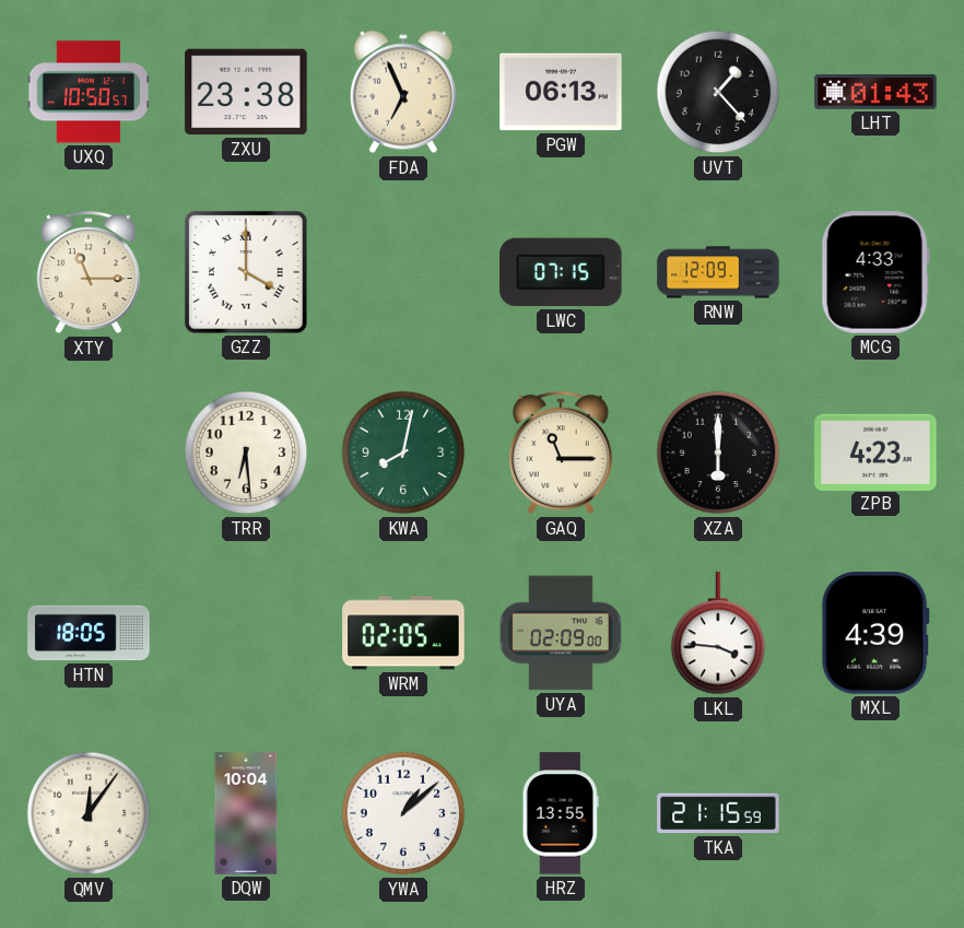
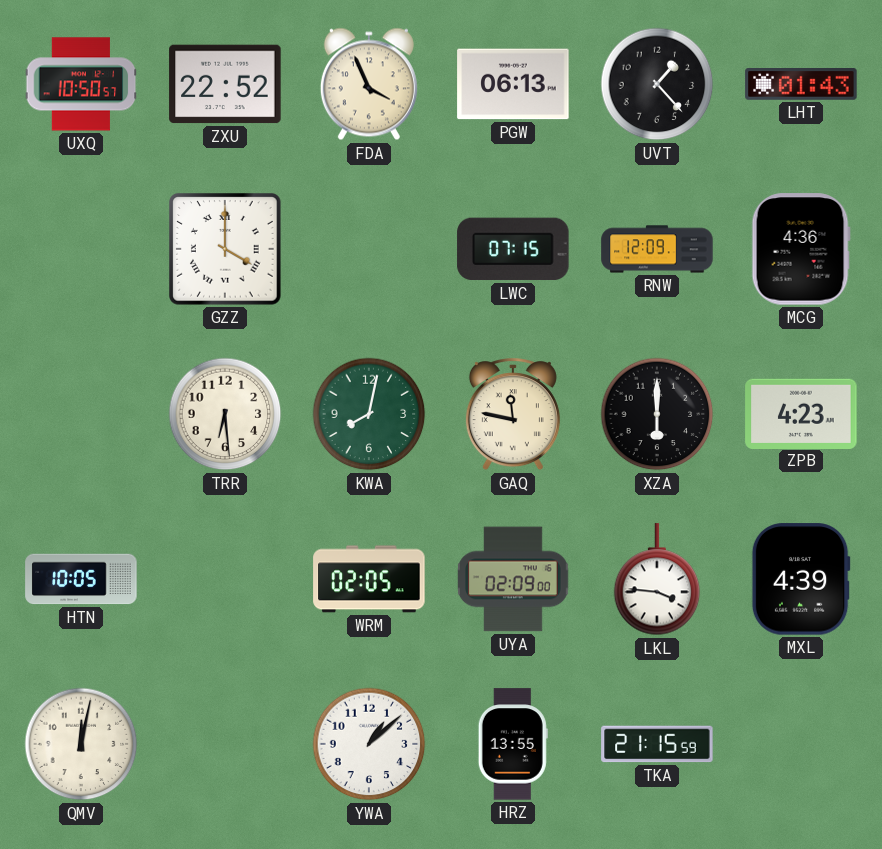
ZXU: 23:38 -> 22:52 (225, 84)
FDA: 6:56 -> 3:56 (369, 84)
XTY: 11:15 -> none (89, 273)
MCG: 4:33 -> 4:36 (801, 249)
GAQ: 11:15 -> 11:47 (513, 415)
HTN: 18:05 -> 10:05 (81, 579)
QMV: 12:06 -> 12:02 (81, 744)
DQW: 10:04 -> none (246, 813)
